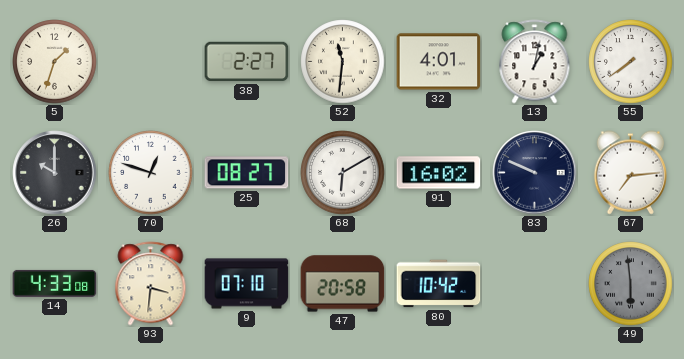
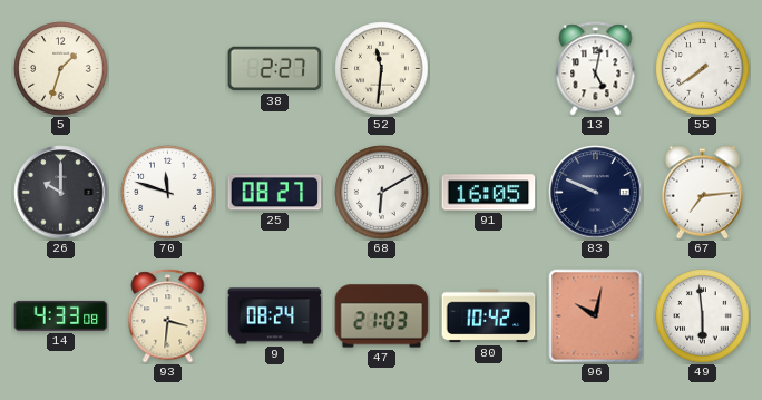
32: 4:01 -> none (439, 62)
13: 1:02 -> 5:02 (596, 69)
70: 12:48 -> 11:48 (168, 193)
91: 16:02 -> 16:05 (489, 193)
9: 07:10 -> 08:24 (275, 316)
47: 20:58 -> 21:03 (382, 316)
96: none -> 10:02 (596, 316)
49 dial: grey -> white (703, 316)
